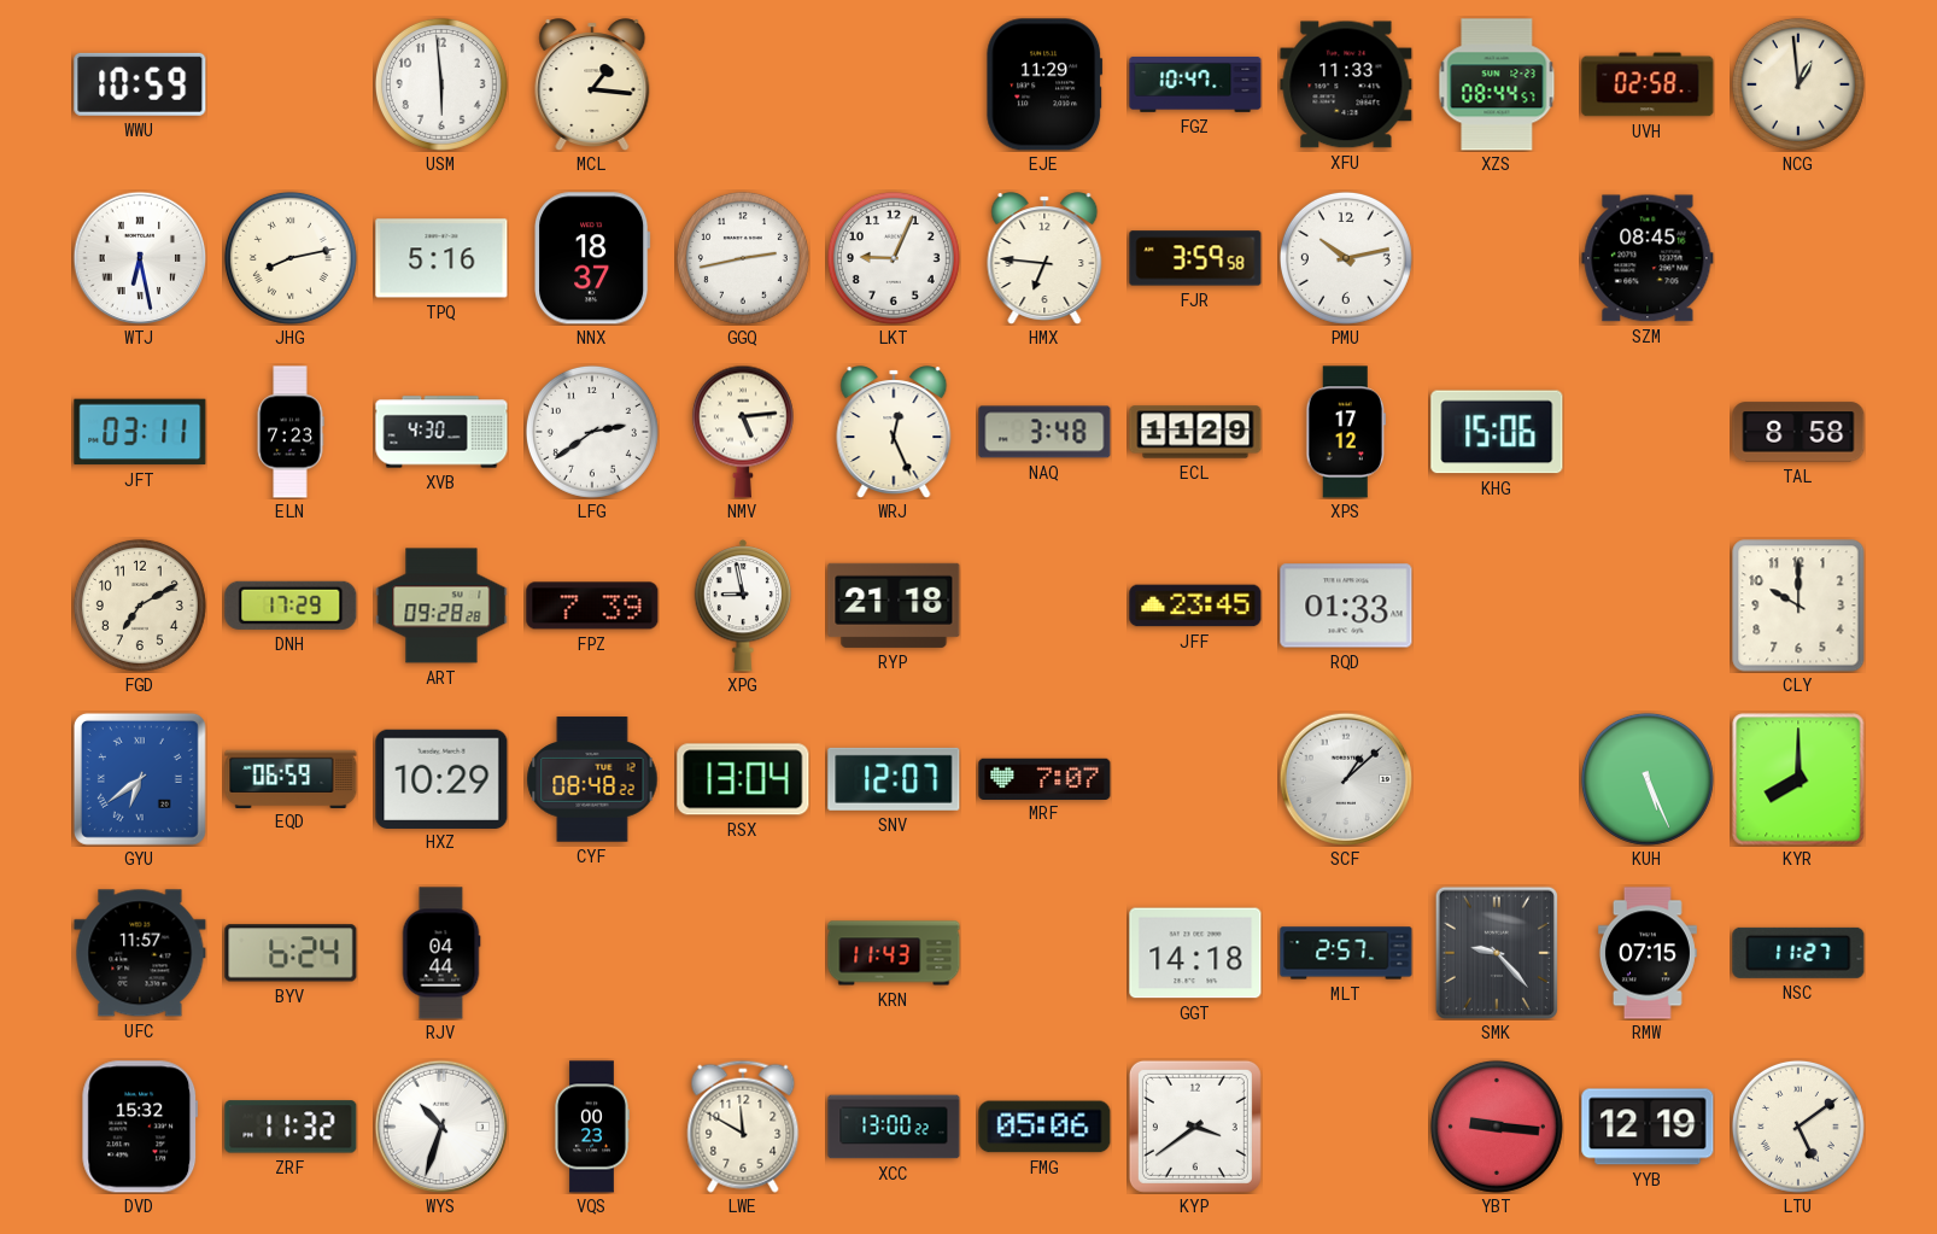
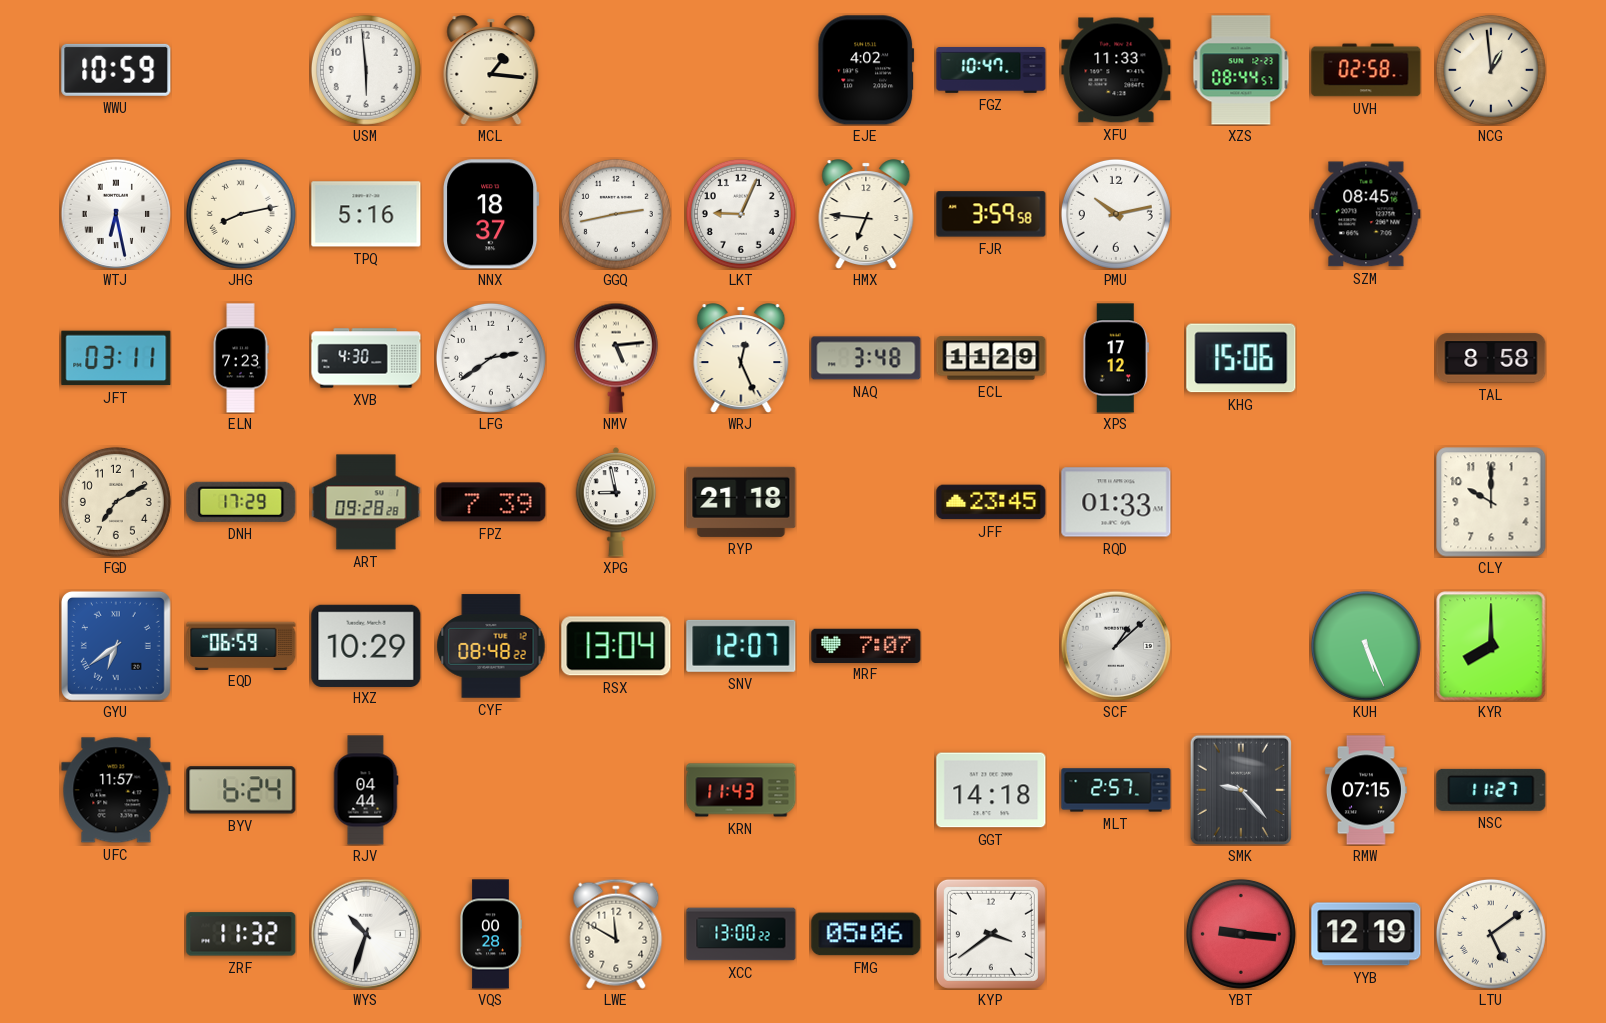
EJE: 11:29 -> 4:02 (866, 70)
DVD: 15:32 -> none (140, 1127)
VQS: 00:23 -> 00:28 (491, 934)
